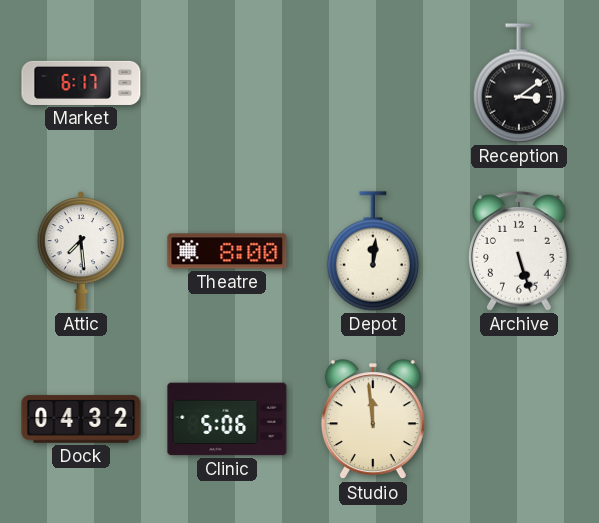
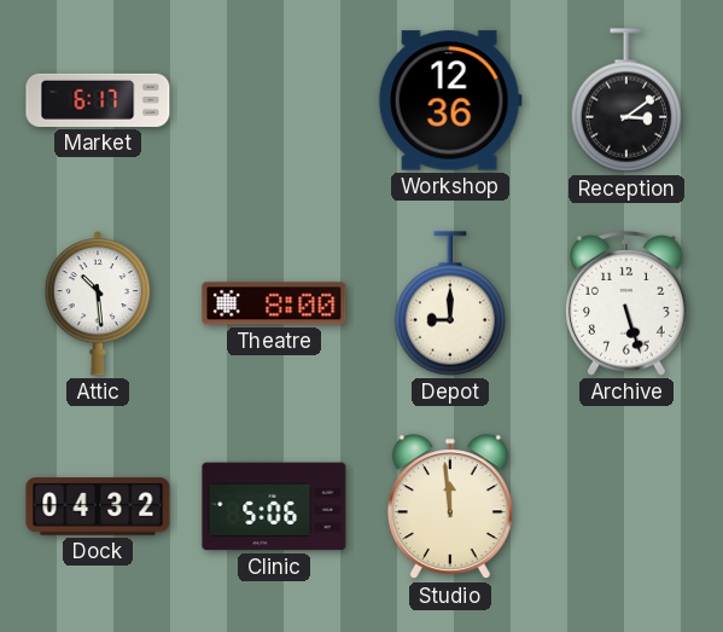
Workshop: none -> 12:36 (450, 100)
Attic: 7:29 -> 10:29 (98, 305)
Depot: 12:01 -> 9:00 (449, 303)
